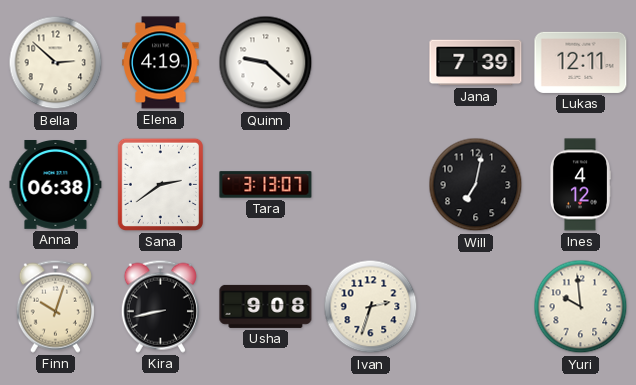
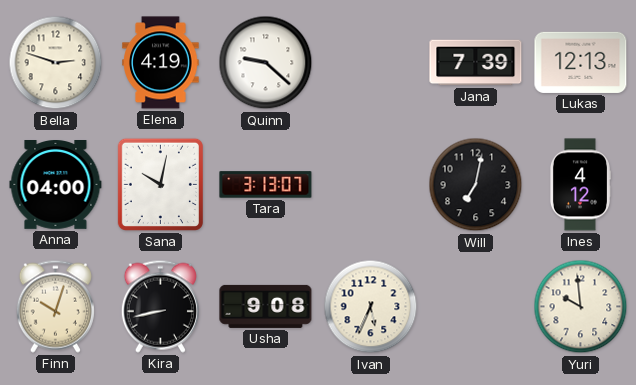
Bella: 2:52 -> 2:48 (56, 63)
Lukas: 12:11 -> 12:13 (581, 62)
Anna: 06:38 -> 04:00 (56, 185)
Sana: 2:39 -> 10:02 (160, 184)
Ivan: 2:33 -> 5:34 (371, 307)
